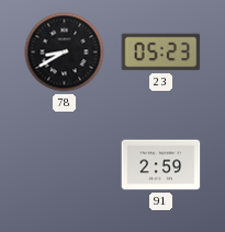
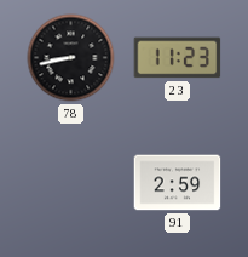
78: 8:40 -> 8:43 (71, 58)
23: 05:23 -> 11:23 (178, 58)
